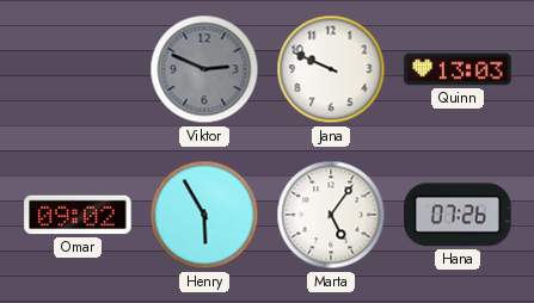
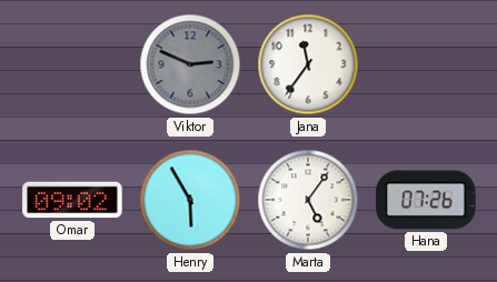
Jana: 9:49 -> 11:36 (308, 64)
Quinn: 13:03 -> none (458, 69)
